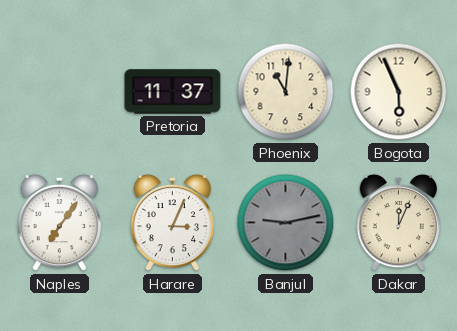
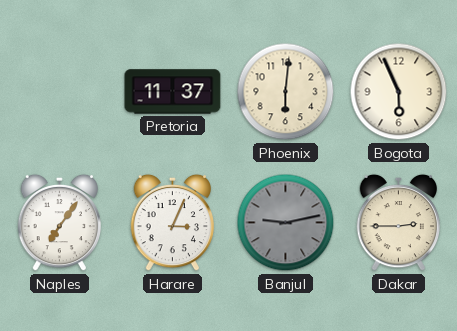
Phoenix: 11:01 -> 6:01 (286, 92)
Dakar: 12:04 -> 2:45 (398, 223)
